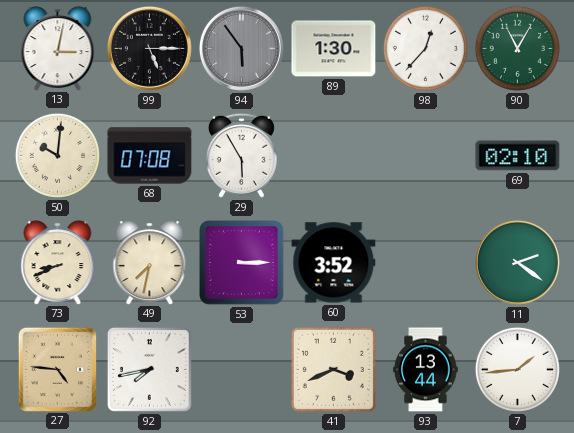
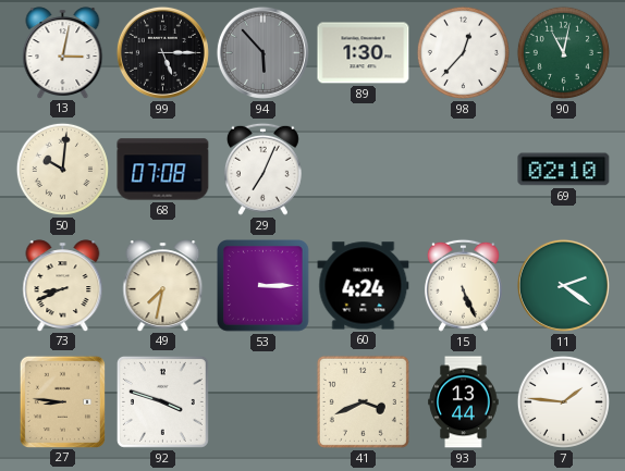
94: 5:54 -> 5:53 (262, 52)
90: 11:05 -> 11:02 (563, 52)
29: 5:55 -> 7:04 (262, 169)
60: 3:52 -> 4:24 (364, 286)
15: none -> 5:26 (463, 285)
27: 4:46 -> 8:46 (62, 401)
92: 7:43 -> 3:48 (162, 401)
7: 1:44 -> 1:46 (563, 401)
